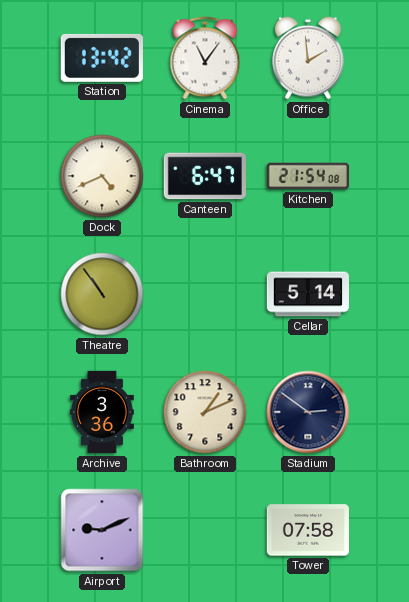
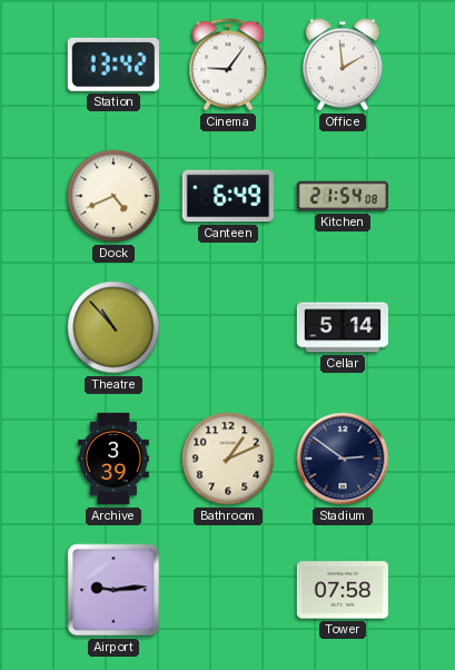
Cinema: 11:06 -> 9:06 (228, 65)
Canteen: 6:47 -> 6:49 (227, 196)
Theatre: 10:54 -> 10:53 (113, 327)
Archive: 3:36 -> 3:39 (113, 459)
Airport: 9:11 -> 9:14 (113, 590)
